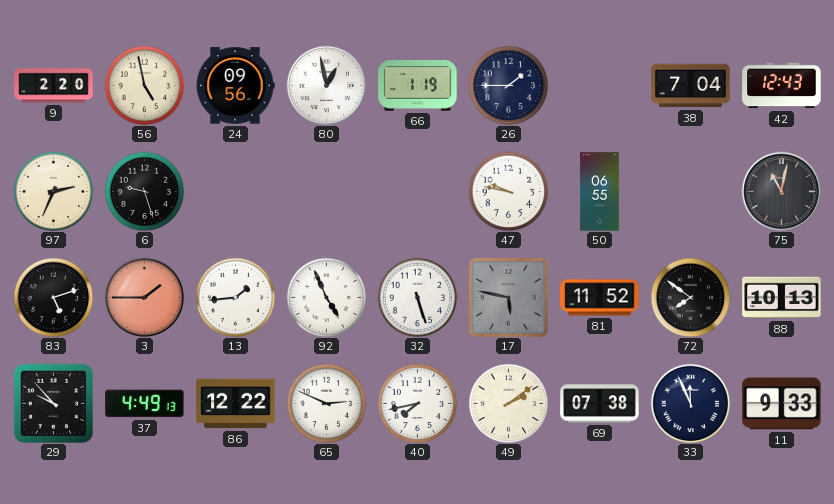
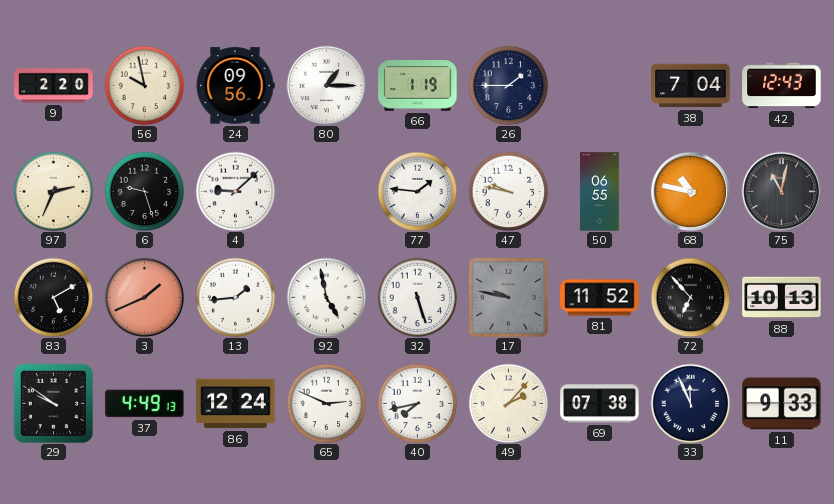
56: 4:58 -> 9:58 (144, 85)
80: 12:58 -> 1:15 (326, 85)
4: none -> 9:08 (235, 191)
77: none -> 1:46 (417, 191)
68: none -> 10:47 (690, 191)
83: 5:12 -> 5:10 (53, 297)
3: 1:45 -> 1:41 (144, 297)
92: 4:56 -> 4:58 (326, 297)
17: 5:47 -> 9:47 (508, 297)
72: 7:51 -> 6:53 (690, 297)
29: 9:53 -> 9:51 (53, 403)
86: 12:22 -> 12:24 (236, 404)
49: 2:09 -> 2:07 (508, 403)
